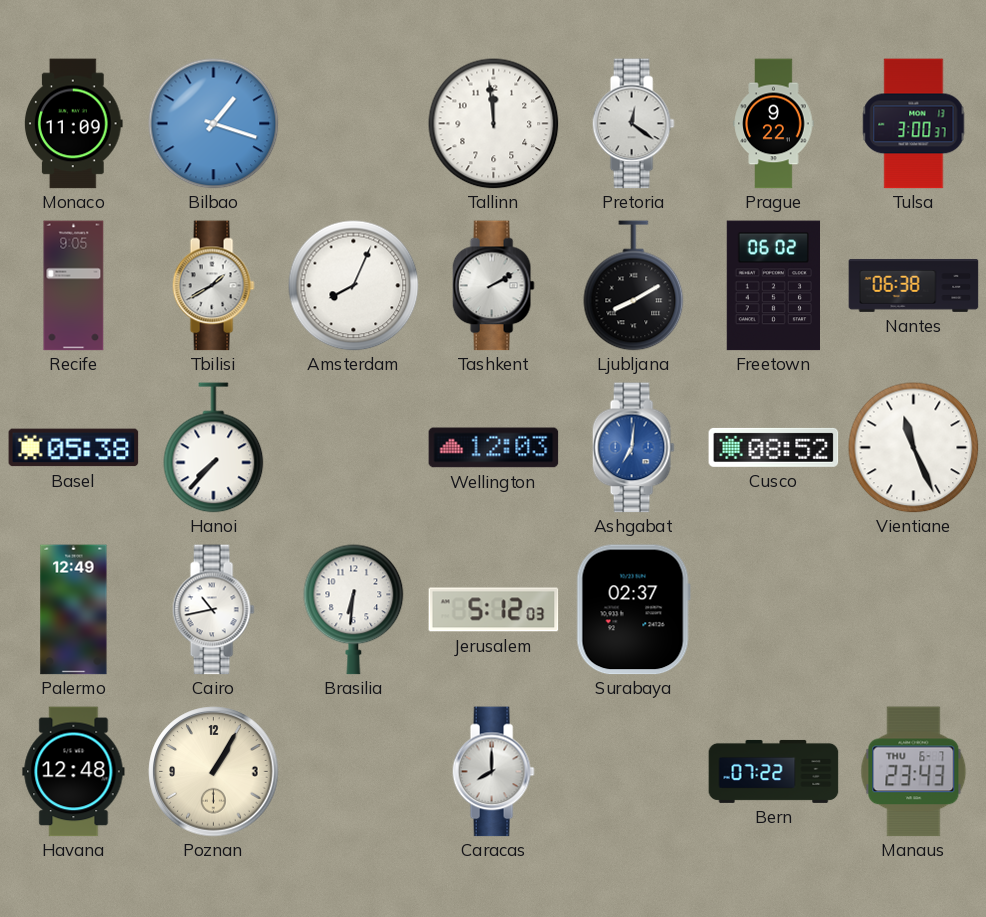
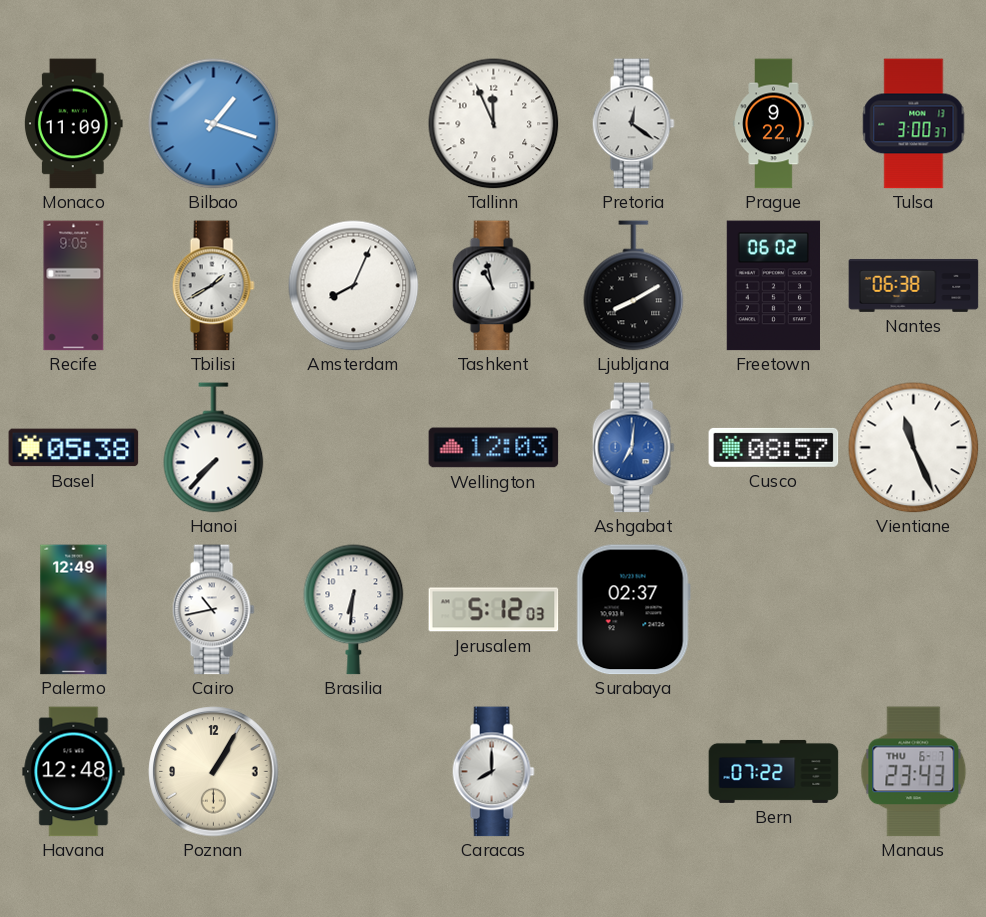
Tallinn: 11:59 -> 11:56 (494, 124)
Tashkent: 2:10 -> 10:58 (493, 286)
Cusco: 08:52 -> 08:57 (774, 447)
